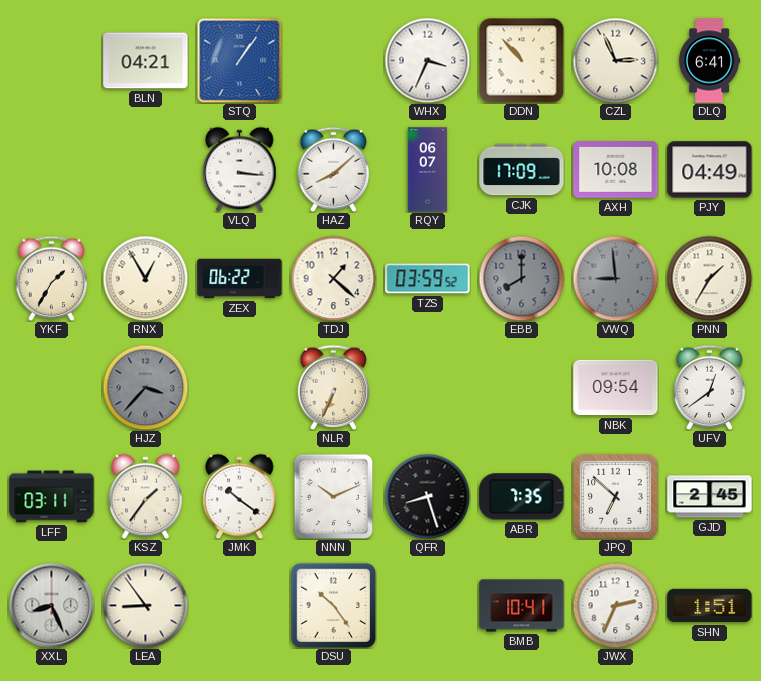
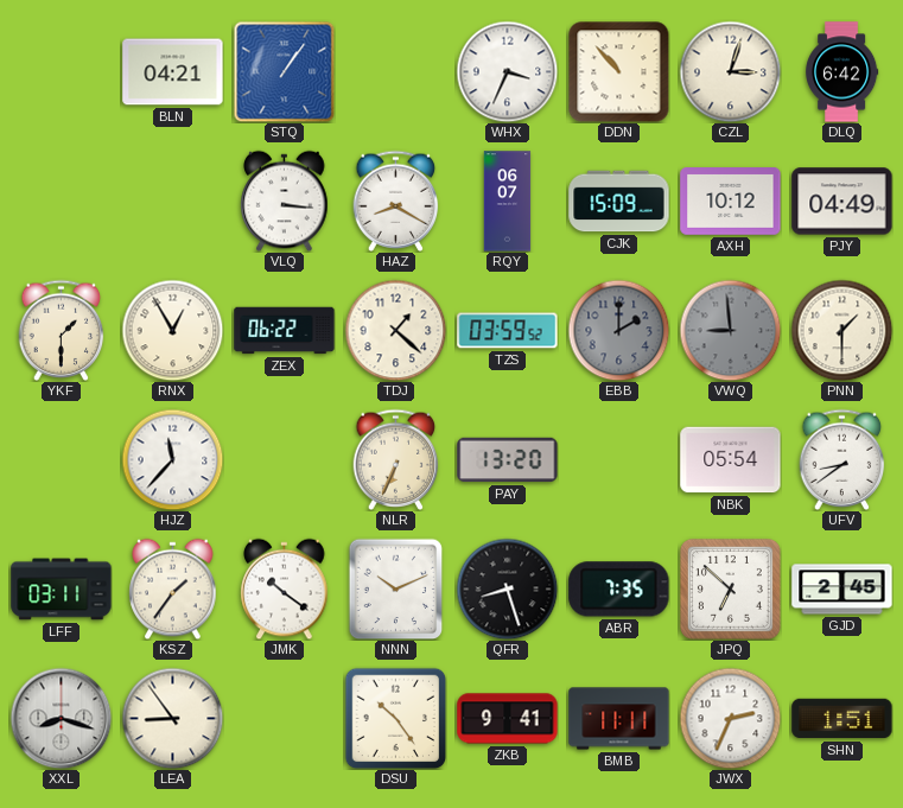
CZL: 2:56 -> 3:03 (730, 71)
DLQ: 6:41 -> 6:42 (842, 72)
HAZ: 8:08 -> 8:20 (396, 201)
CJK: 17:09 -> 15:09 (619, 202)
AXH: 10:08 -> 10:12 (731, 202)
YKF: 1:35 -> 1:30 (62, 330)
EBB: 8:00 -> 2:00 (618, 330)
PNN: 1:35 -> 1:30 (841, 330)
HJZ: 3:37 -> 11:37 (172, 459)
HJZ dial: grey -> white (172, 459)
PAY: none -> 13:20 (508, 460)
NBK: 09:54 -> 05:54 (731, 460)
UFV: 12:39 -> 8:39 (842, 459)
XXL: 8:26 -> 8:18 (61, 718)
ZKB: none -> 9:41 (508, 719)
BMB: 10:41 -> 11:11 (619, 719)
